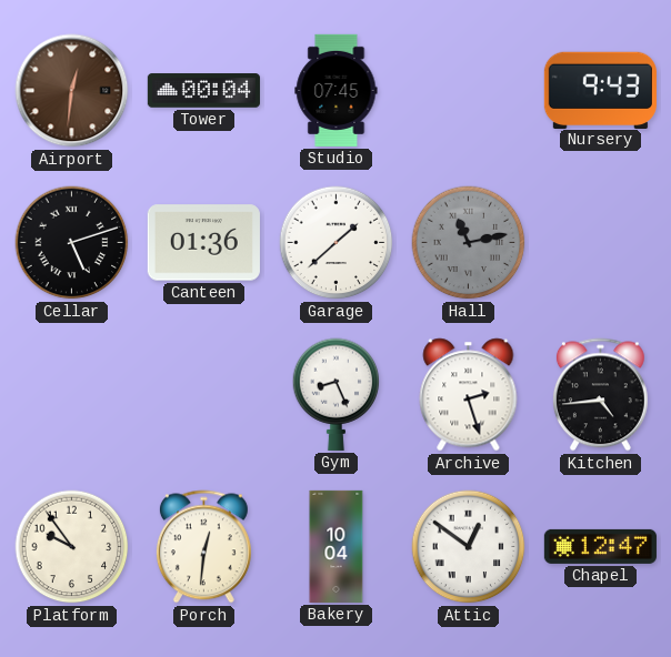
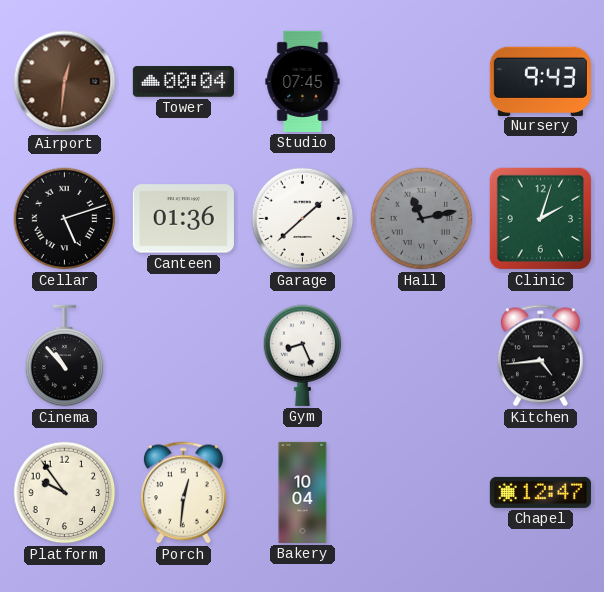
Clinic: none -> 2:03 (541, 219)
Cinema: none -> 10:53 (65, 356)
Archive: 2:27 -> none (469, 395)
Attic: 12:51 -> none (469, 547)
